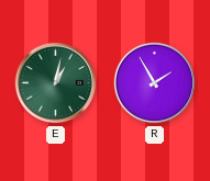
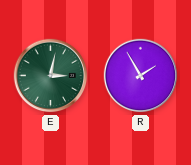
E: 1:02 -> 3:02 (51, 76)
